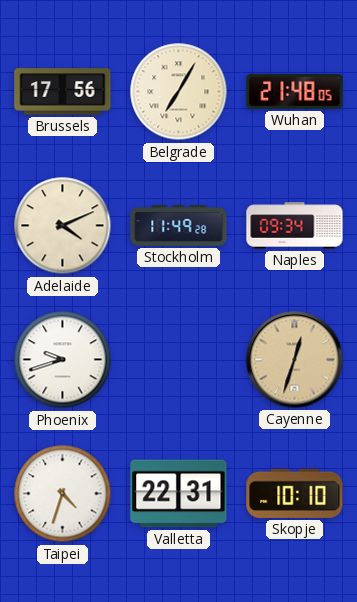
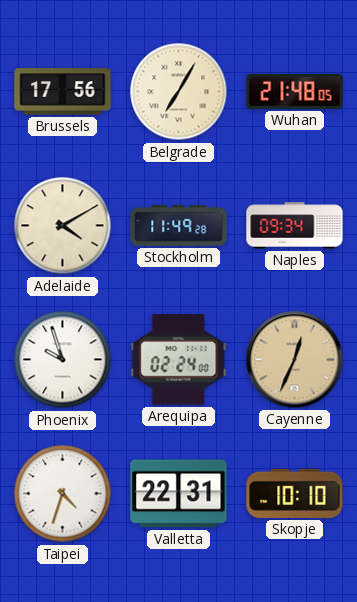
Adelaide: 4:11 -> 4:10 (63, 226)
Phoenix: 9:42 -> 9:57 (63, 360)
Arequipa: none -> 02:24 (179, 360)
Cayenne: 12:33 -> 12:34 (295, 360)
